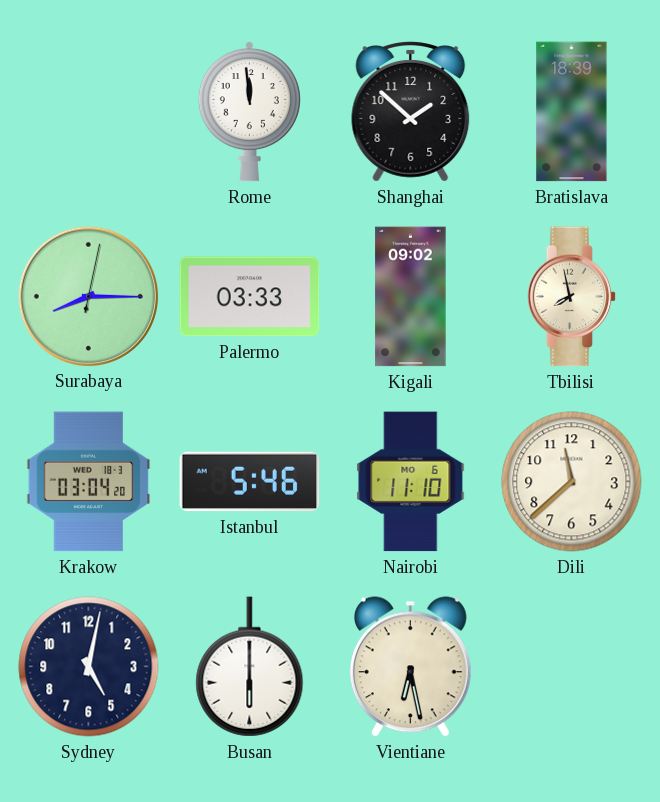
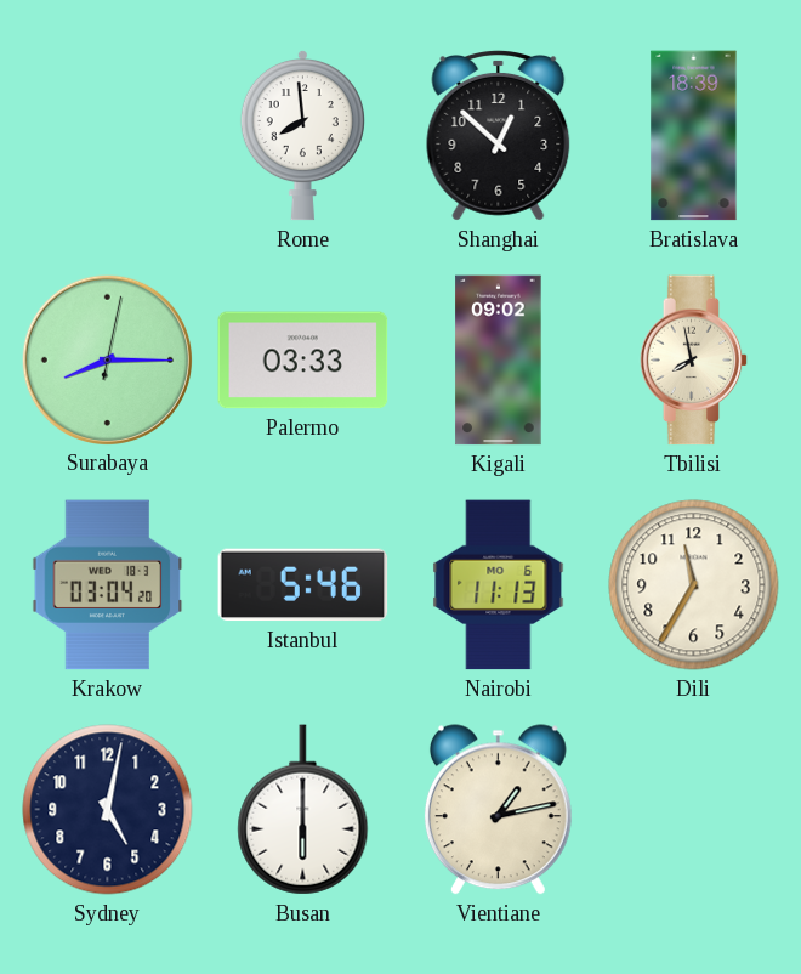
Rome: 11:59 -> 7:59 (302, 135)
Shanghai: 1:52 -> 12:52 (499, 136)
Nairobi: 11:10 -> 11:13 (499, 585)
Dili: 11:38 -> 11:35 (694, 585)
Vientiane: 6:28 -> 1:13 (498, 810)
